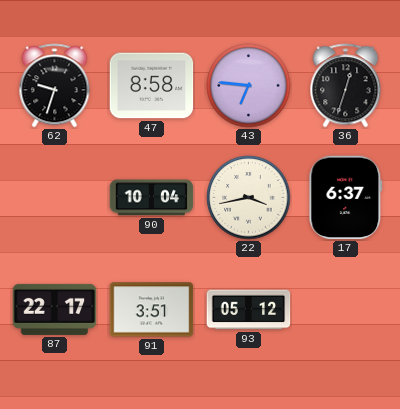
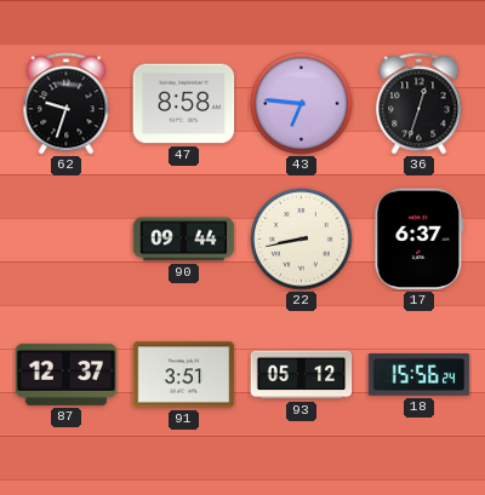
90: 10:04 -> 09:44 (184, 240)
22: 3:43 -> 8:43 (302, 240)
87: 22:17 -> 12:37 (67, 374)
18: none -> 15:56 (420, 375)
